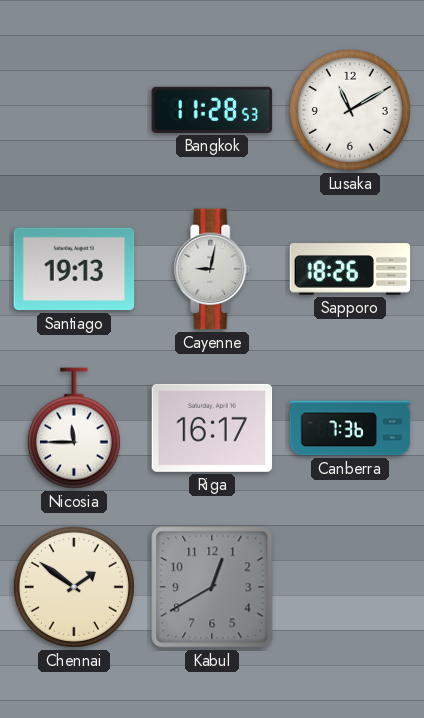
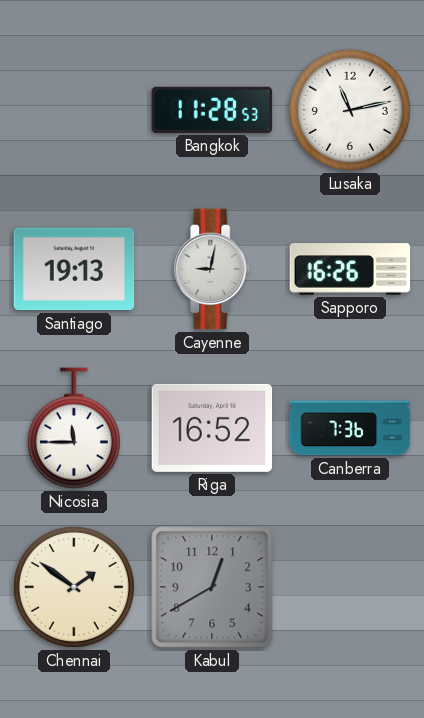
Lusaka: 11:10 -> 11:13 (350, 110)
Sapporo: 18:26 -> 16:26 (350, 269)
Riga: 16:17 -> 16:52 (212, 428)
